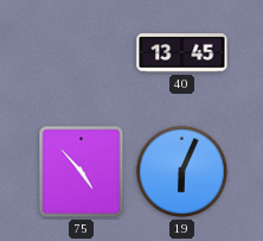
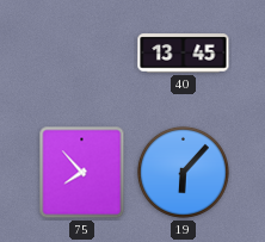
75: 4:53 -> 7:53 (82, 173)
19: 6:04 -> 6:07 (183, 172)
